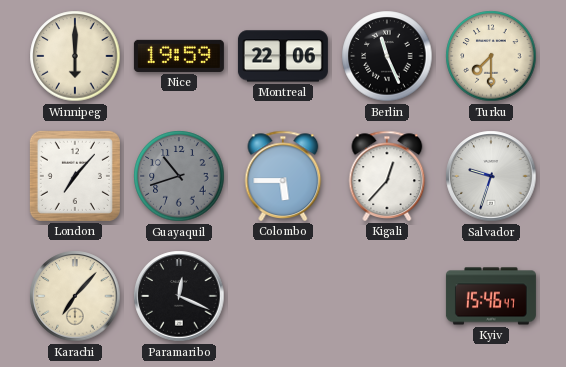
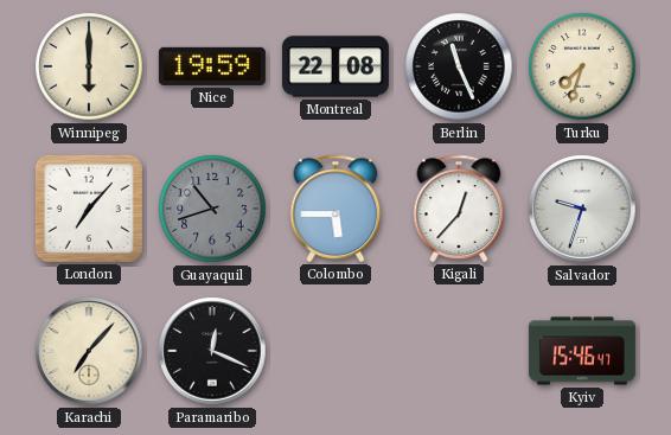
Montreal: 22:06 -> 22:08 (335, 66)
Turku: 7:30 -> 7:33 (582, 66)
